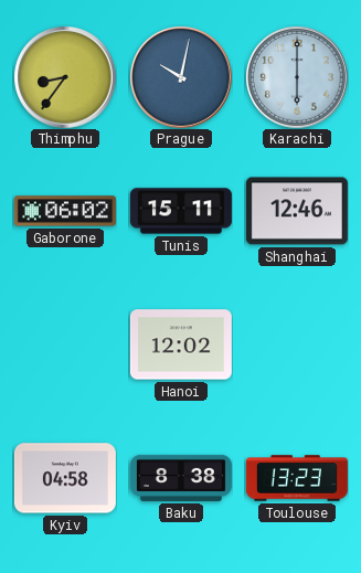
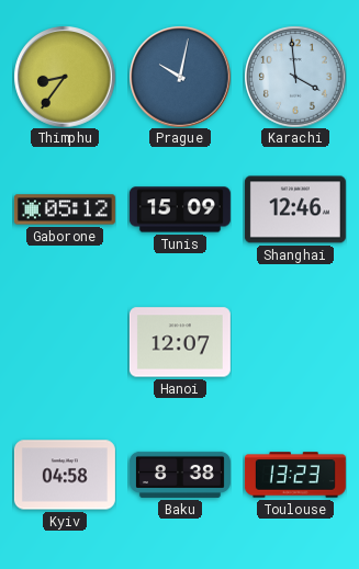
Karachi: 6:00 -> 3:59 (295, 77)
Gaborone: 06:02 -> 05:12 (65, 209)
Tunis: 15:11 -> 15:09 (180, 209)
Hanoi: 12:02 -> 12:07 (180, 342)
